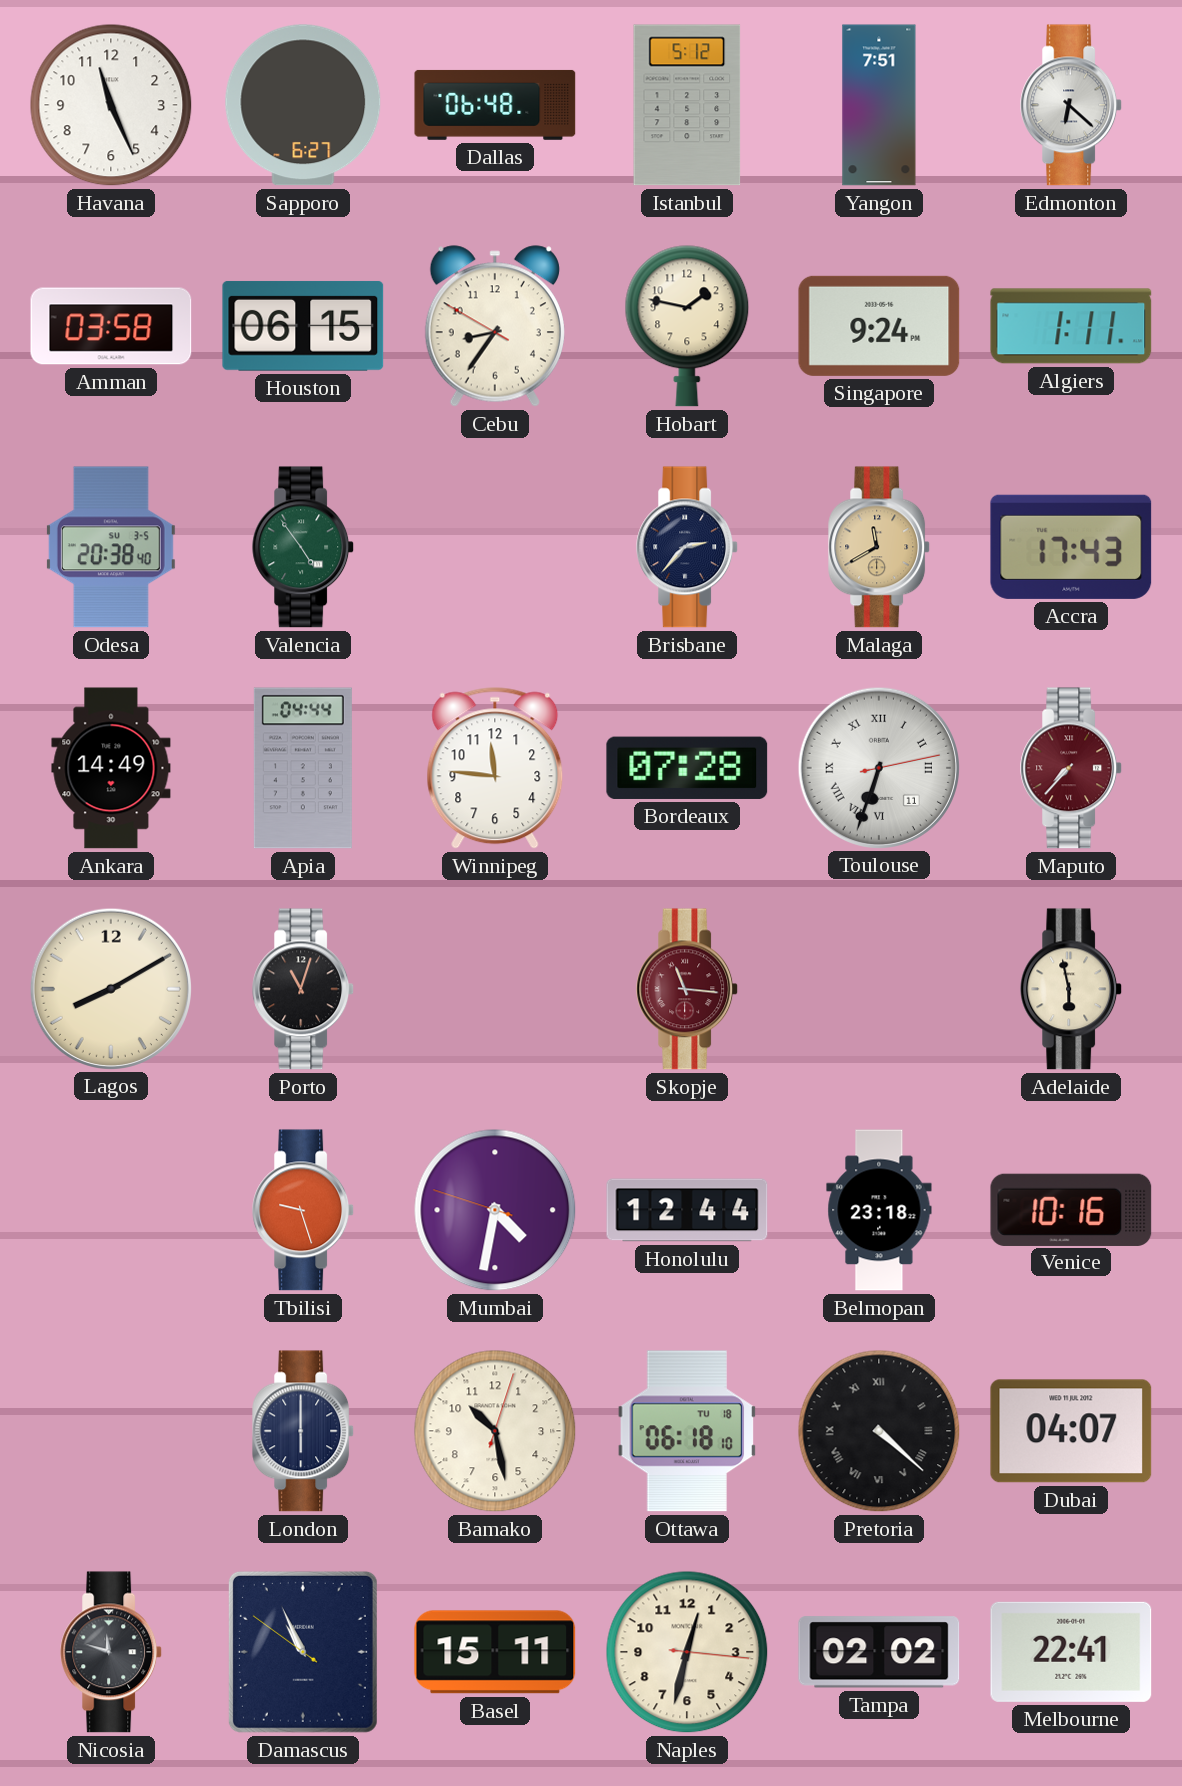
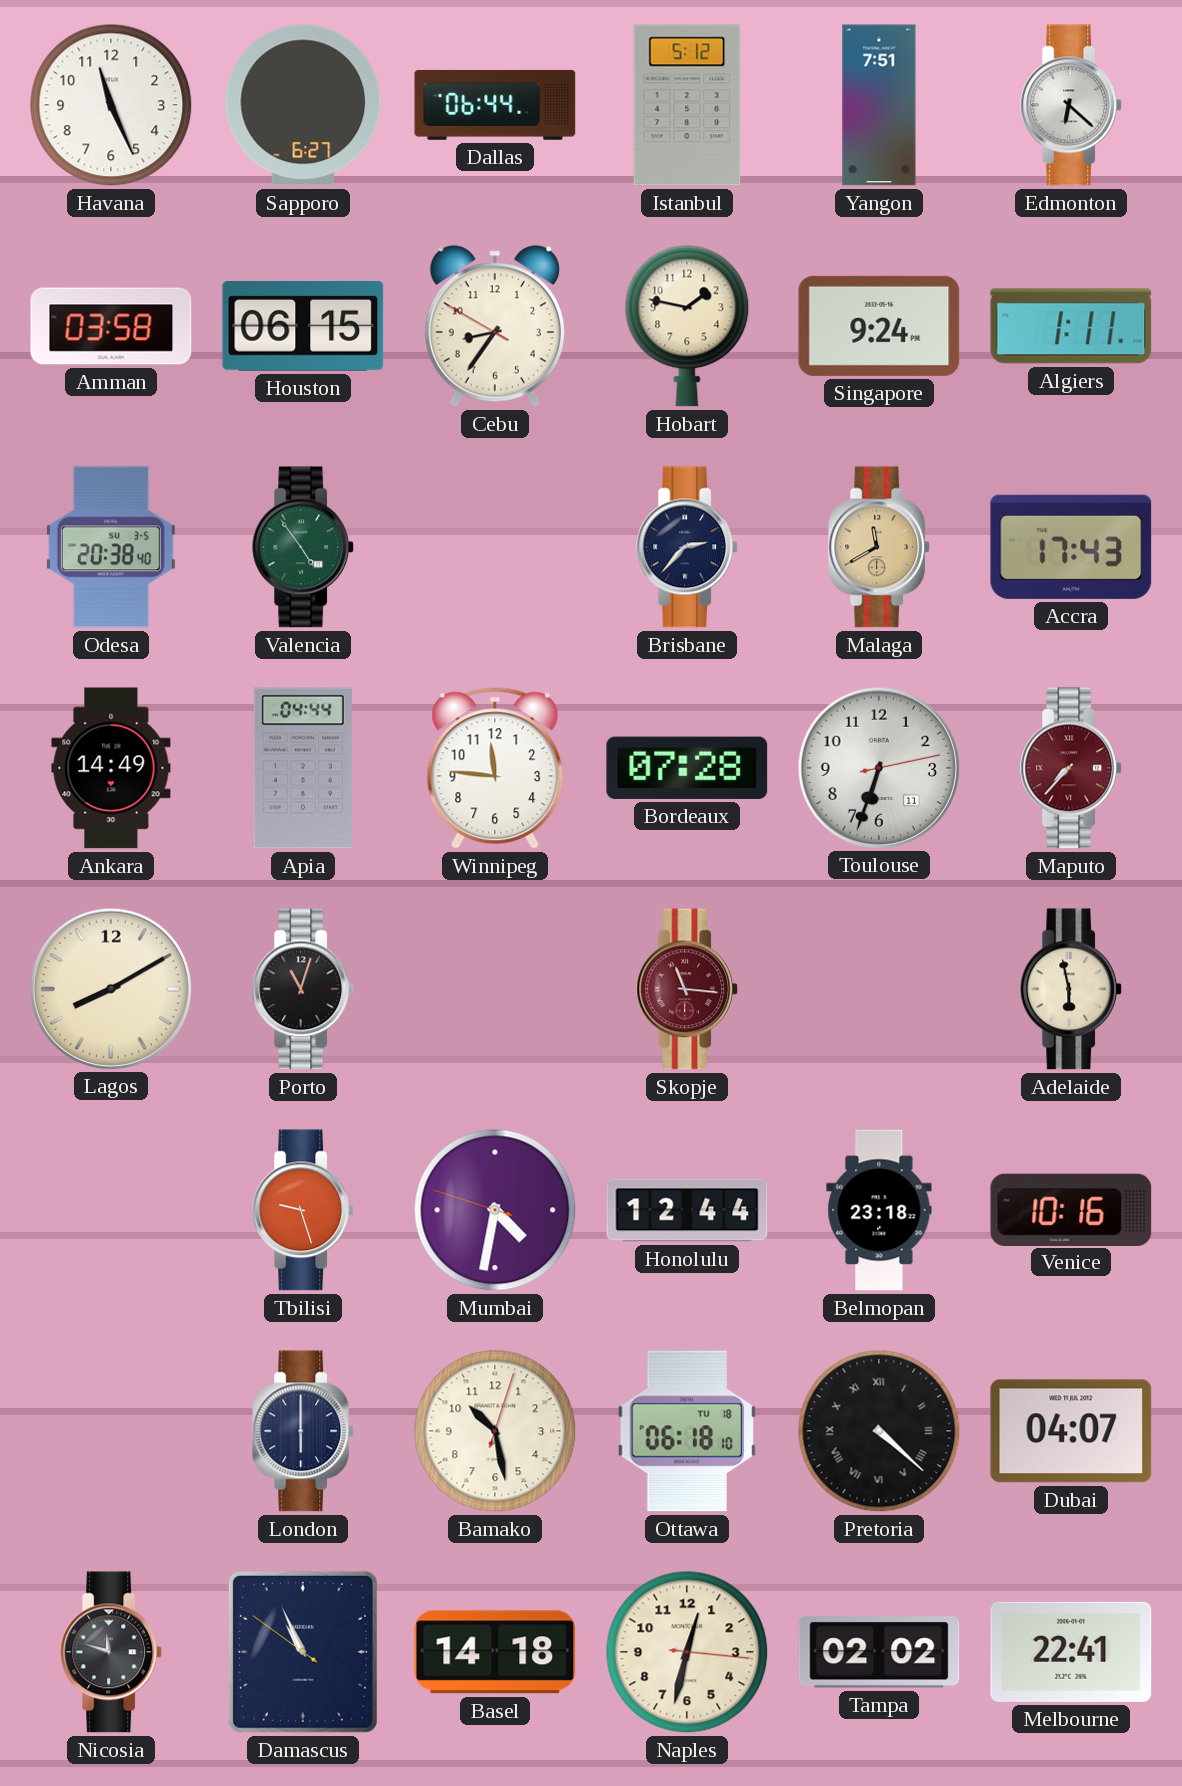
Dallas: 06:48 -> 06:44 (495, 105)
Toulouse numerals: Roman -> Arabic (878, 767)
Basel: 15:11 -> 14:18 (495, 1652)
